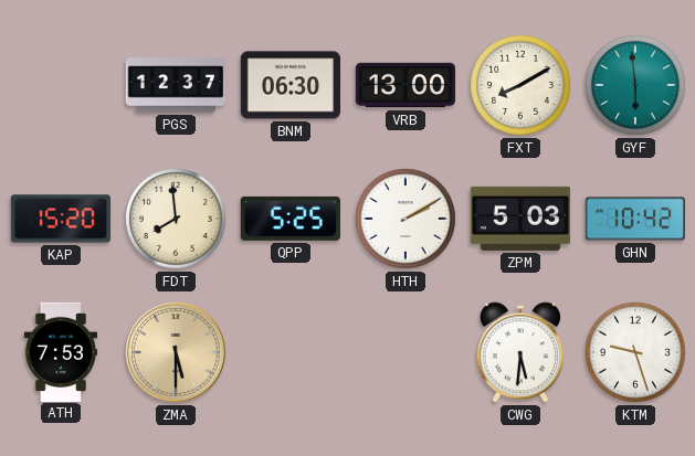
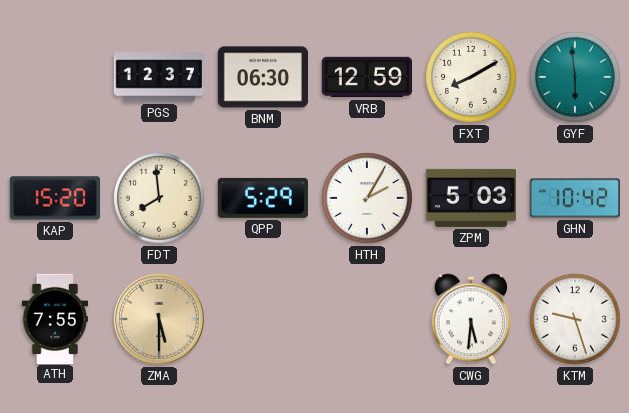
VRB: 13:00 -> 12:59 (366, 77)
QPP: 5:25 -> 5:29 (263, 198)
HTH: 2:10 -> 2:05 (368, 199)
ATH: 7:53 -> 7:55 (55, 318)
